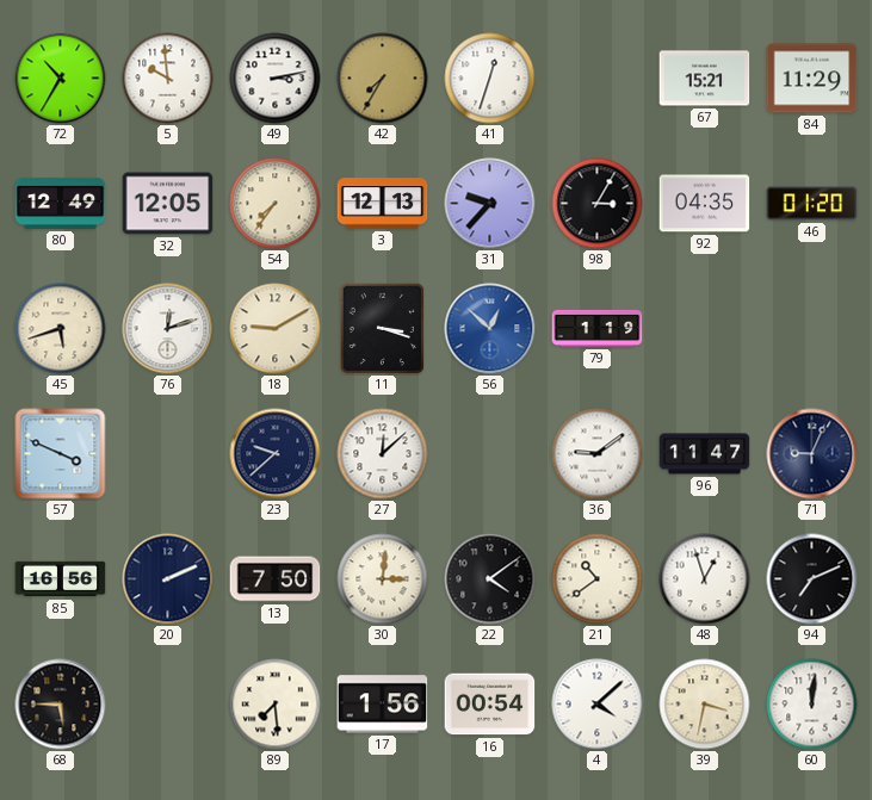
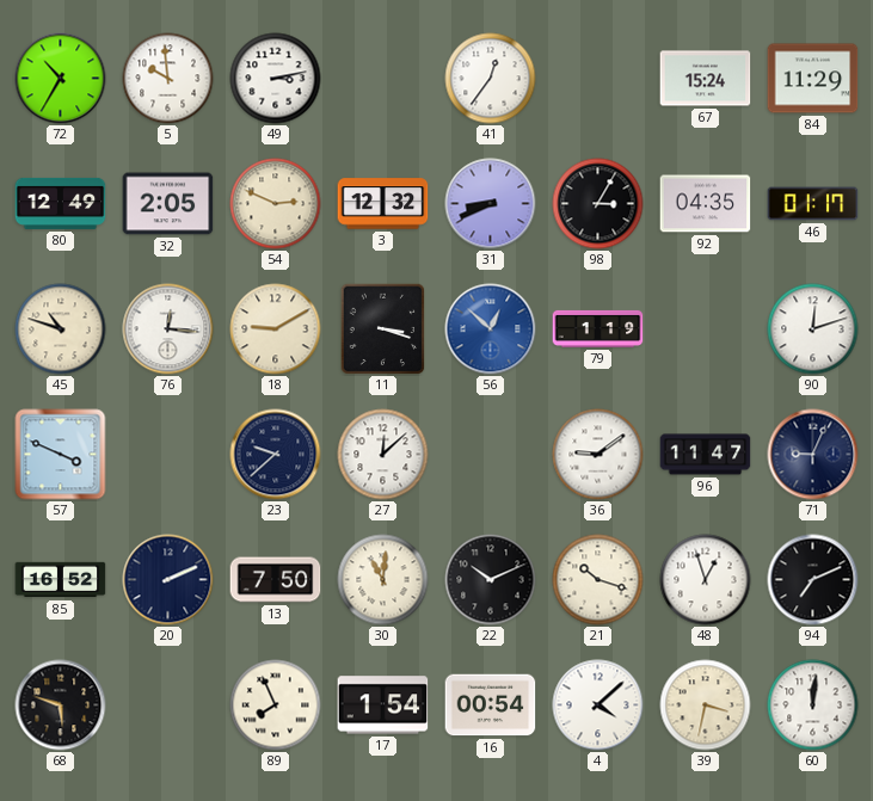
42: 7:35 -> none (383, 79)
41: 12:33 -> 12:36 (491, 79)
67: 15:21 -> 15:24 (706, 79)
32: 12:05 -> 2:05 (168, 204)
54: 7:36 -> 2:49 (276, 204)
3: 12:13 -> 12:32 (383, 204)
31: 9:37 -> 8:41 (491, 204)
46: 01:20 -> 01:17 (813, 204)
45: 5:42 -> 10:48 (61, 329)
76: 12:12 -> 12:16 (168, 329)
90: none -> 12:12 (813, 329)
85: 16:56 -> 16:52 (61, 580)
30: 3:01 -> 11:01 (383, 580)
22: 4:09 -> 10:11 (491, 580)
21: 10:39 -> 10:18 (598, 580)
68: 5:45 -> 5:48 (61, 706)
89: 7:29 -> 7:56 (276, 706)
17: 1:56 -> 1:54 (383, 706)
